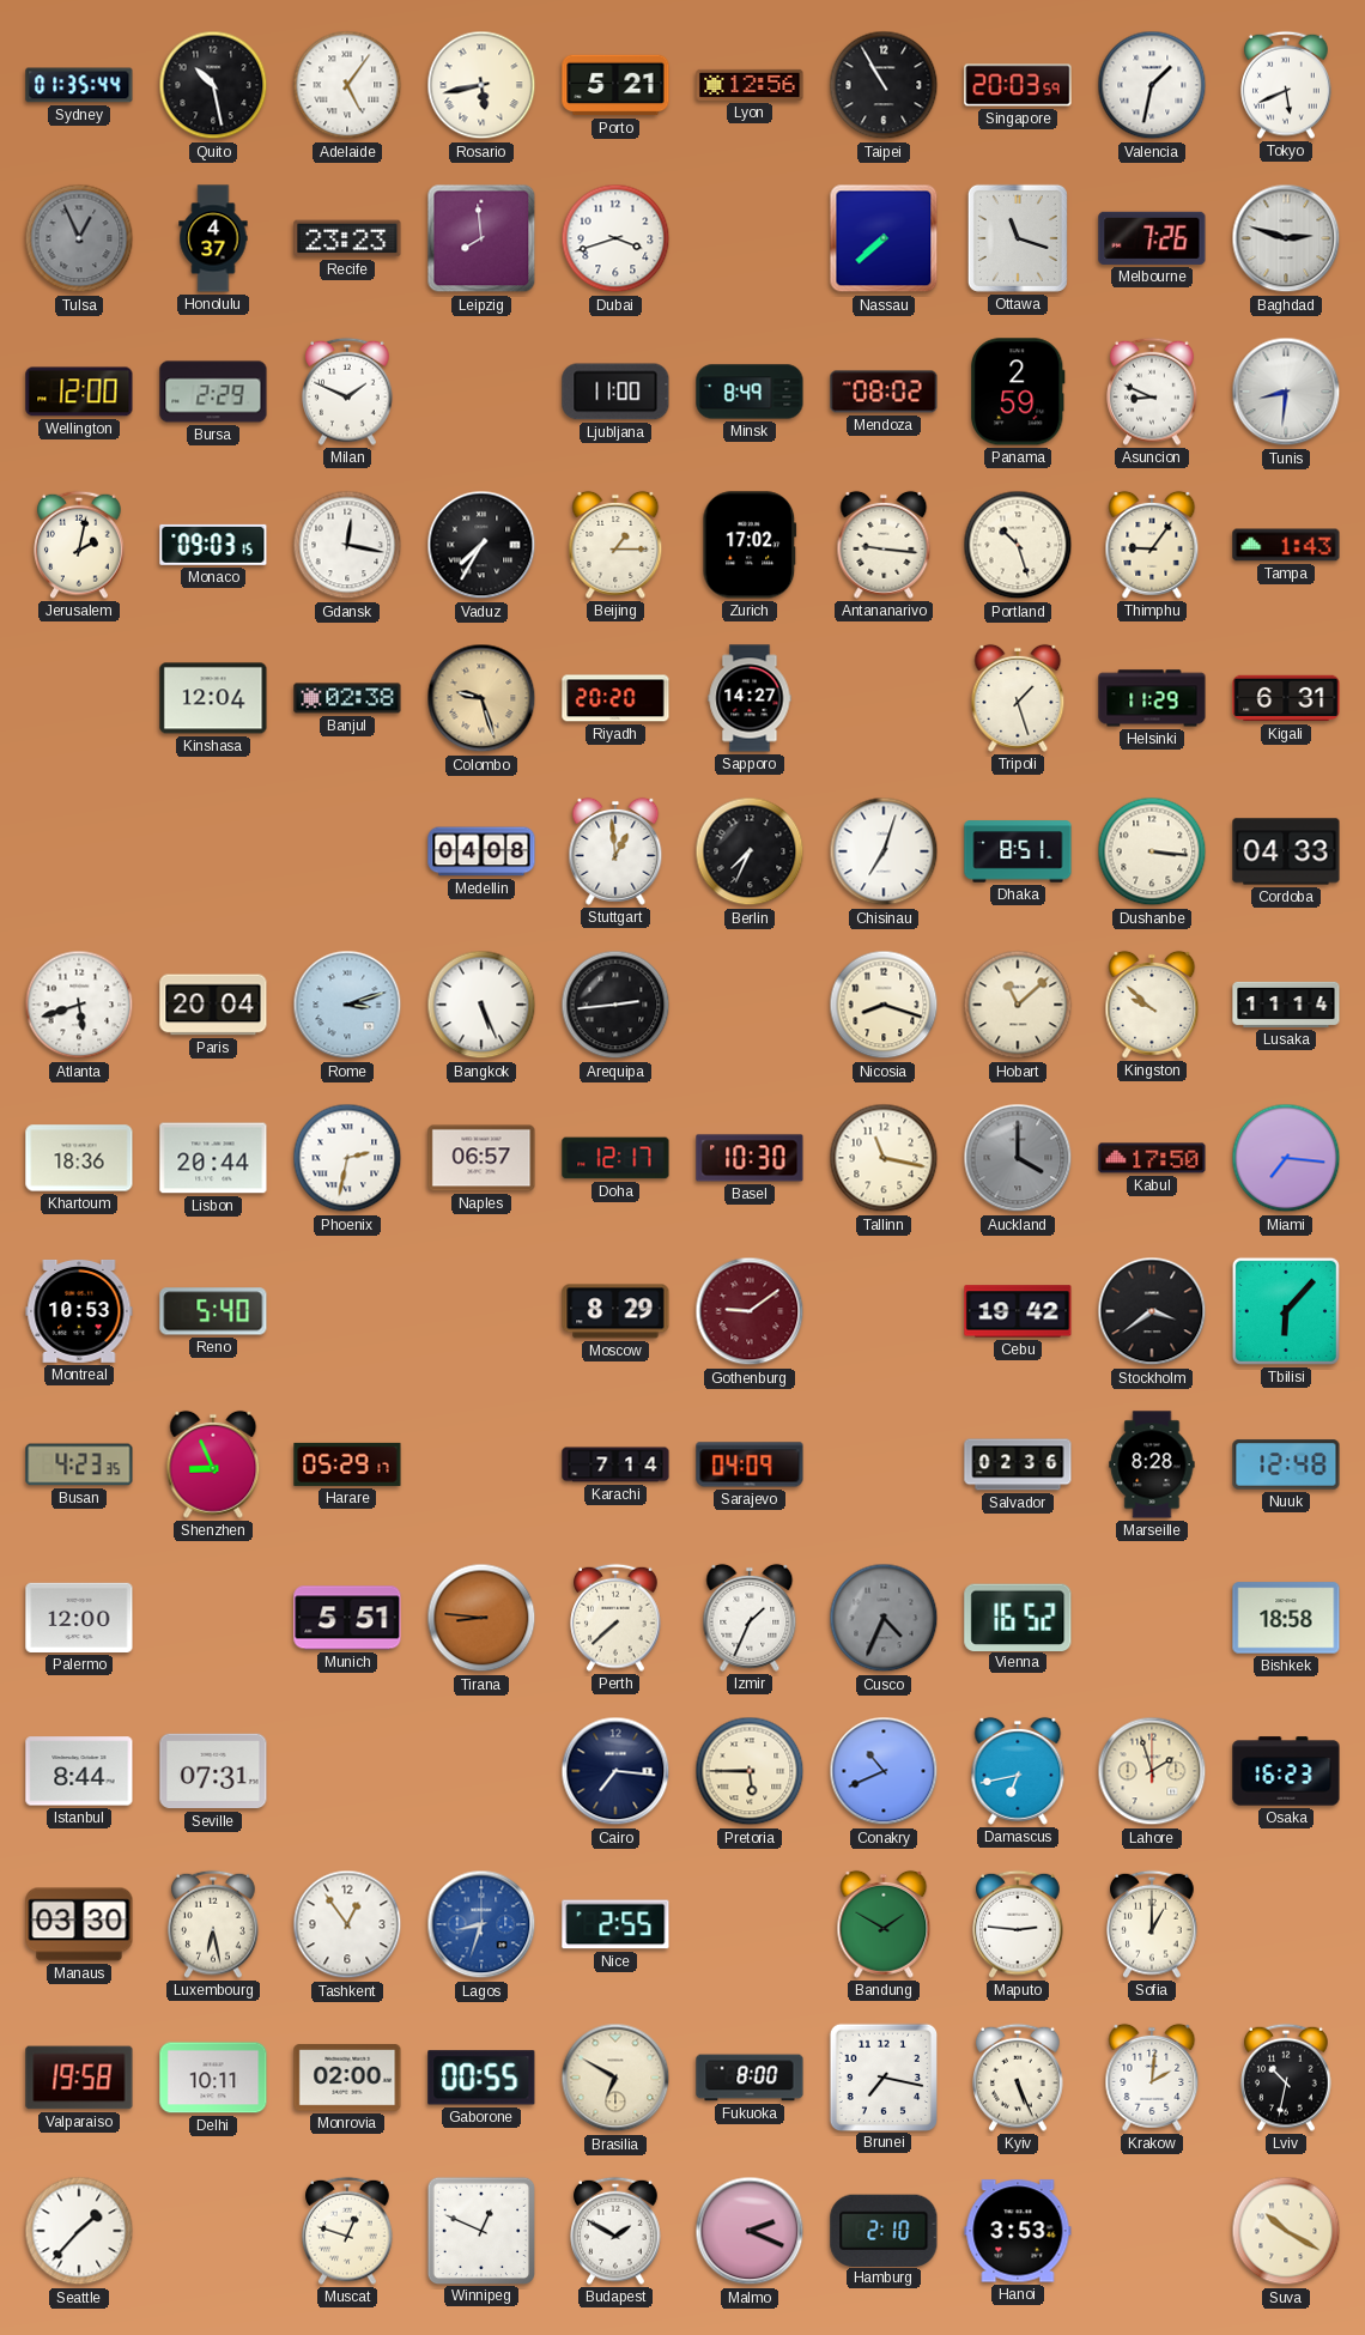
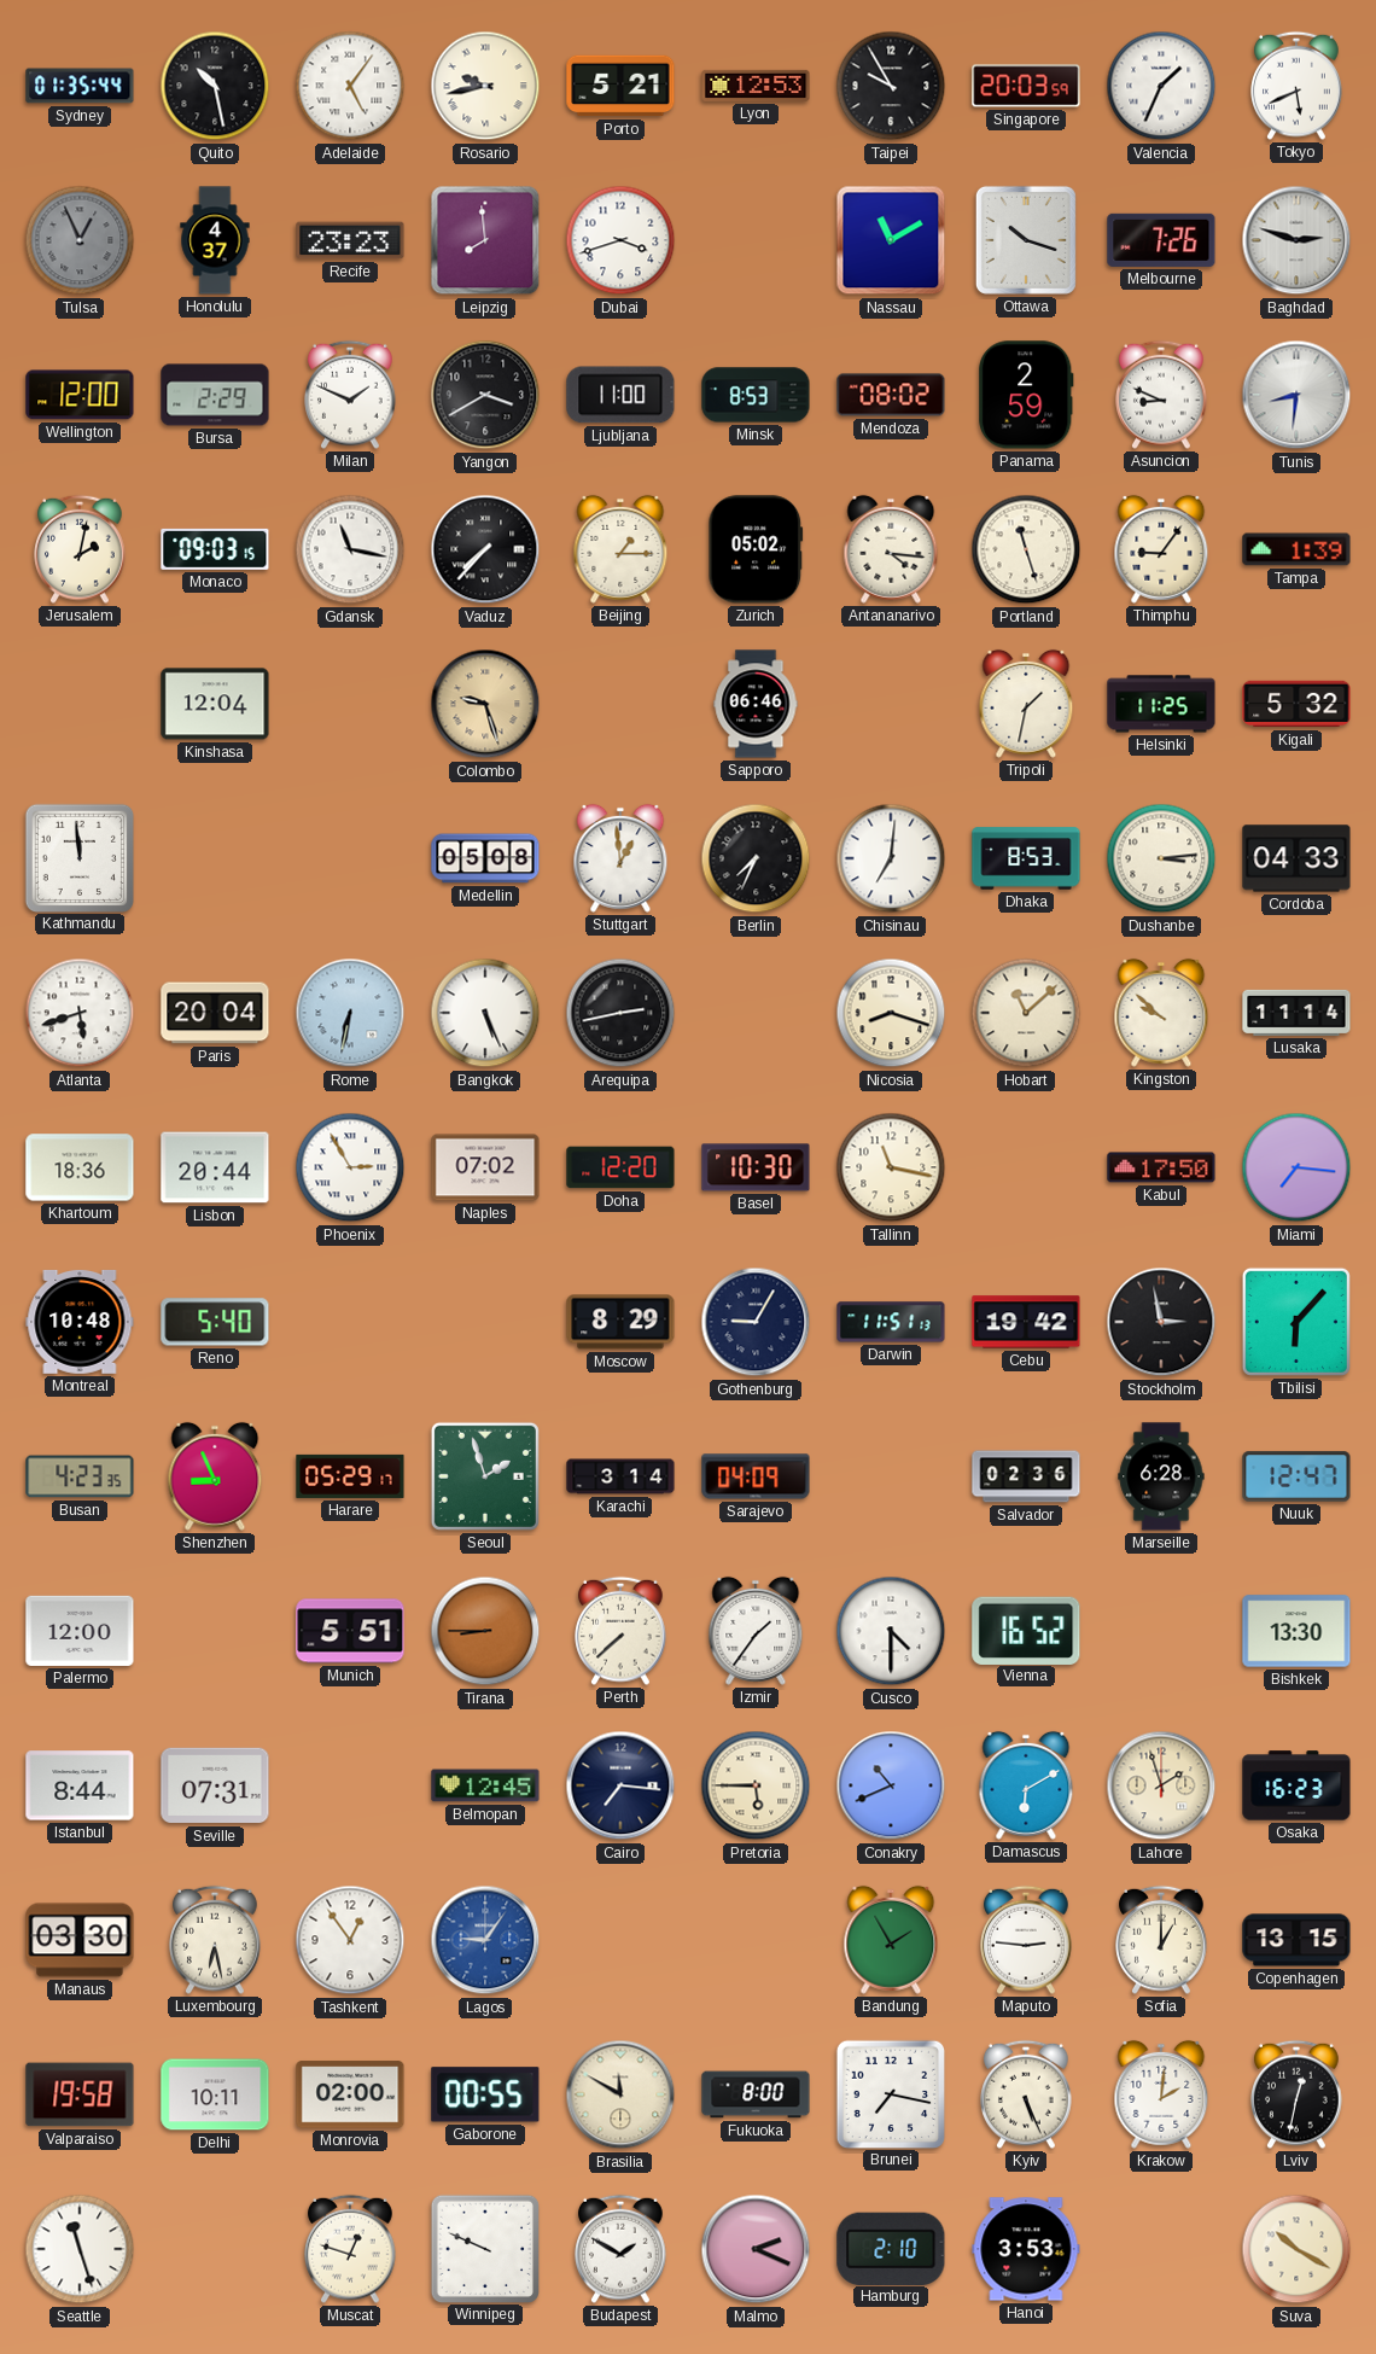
Rosario: 5:43 -> 9:43 (485, 86)
Lyon: 12:56 -> 12:53 (756, 86)
Taipei: 10:55 -> 9:55 (891, 86)
Valencia: 1:32 -> 1:34 (1161, 86)
Nassau: 7:38 -> 11:10 (891, 240)
Ottawa: 11:18 -> 10:18 (1026, 240)
Yangon: none -> 3:40 (485, 395)
Minsk: 8:49 -> 8:53 (756, 395)
Gdansk: 12:17 -> 11:17 (350, 549)
Vaduz: 7:35 -> 7:37 (485, 549)
Zurich: 17:02 -> 05:02 (756, 549)
Antananarivo: 9:16 -> 4:16 (891, 549)
Portland: 10:27 -> 11:27 (1026, 549)
Tampa: 1:43 -> 1:39 (1296, 549)
Banjul: 02:38 -> none (347, 698)
Riyadh: 20:20 -> none (615, 698)
Sapporo: 14:27 -> 06:46 (756, 704)
Tripoli: 1:27 -> 1:32 (1026, 704)
Helsinki: 11:29 -> 11:25 (1161, 704)
Kigali: 6:31 -> 5:32 (1296, 704)
Kathmandu: none -> 11:59 (78, 857)
Medellin: 04:08 -> 05:08 (485, 858)
Chisinau: 7:03 -> 7:01 (891, 858)
Dhaka: 8:51 -> 8:53 (1026, 858)
Dushanbe: 3:16 -> 3:14 (1161, 858)
Rome: 3:12 -> 6:32 (350, 1013)
Arequipa: 2:44 -> 2:43 (620, 1013)
Phoenix: 2:32 -> 2:55 (350, 1167)
Naples: 06:57 -> 07:02 (485, 1167)
Doha: 12:17 -> 12:20 (620, 1167)
Auckland: 4:00 -> none (1018, 1158)
Montreal: 10:53 -> 10:48 (80, 1322)
Gothenburg: 9:09 -> 9:05 (756, 1322)
Gothenburg dial: burgundy -> navy (756, 1322)
Darwin: none -> 11:51 (891, 1322)
Stockholm: 3:39 -> 2:58 (1161, 1322)
Seoul: none -> 1:57 (485, 1476)
Karachi: 7:14 -> 3:14 (620, 1476)
Marseille: 8:28 -> 6:28 (1161, 1476)
Nuuk: 12:48 -> 12:47 (1296, 1476)
Tirana: 8:46 -> 8:45 (485, 1631)
Izmir: 1:34 -> 1:36 (756, 1631)
Cusco: 4:34 -> 4:30 (891, 1631)
Cusco dial: grey -> white (891, 1631)
Bishkek: 18:58 -> 13:30 (1296, 1631)
Belmopan: none -> 12:45 (485, 1785)
Damascus: 6:43 -> 6:10 (1026, 1785)
Lagos: 8:33 -> 9:06 (485, 1940)
Nice: 2:55 -> none (615, 1924)
Bandung: 1:50 -> 1:55 (891, 1940)
Copenhagen: none -> 13:15 (1296, 1940)
Brasilia: 6:50 -> 11:50 (620, 2094)
Lviv: 10:32 -> 12:32 (1296, 2094)
Seattle: 1:37 -> 11:27 (80, 2249)
Winnipeg: 12:49 -> 9:49 (484, 2248)
